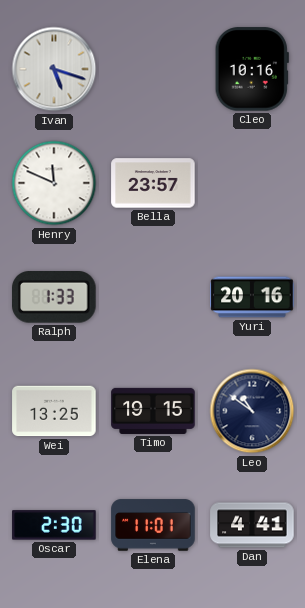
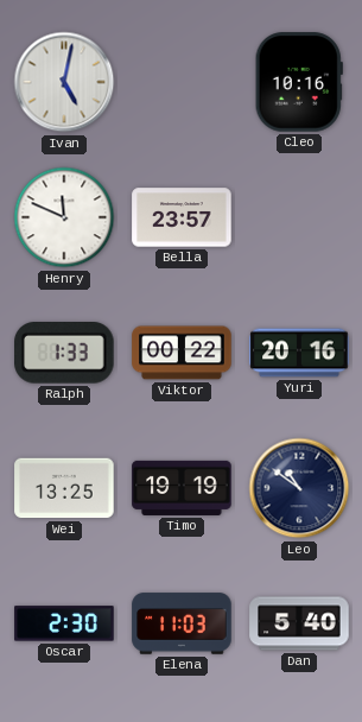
Ivan: 5:18 -> 5:02 (64, 82)
Viktor: none -> 00:22 (182, 353)
Timo: 19:15 -> 19:19 (182, 488)
Elena: 11:01 -> 11:03 (182, 623)
Dan: 4:41 -> 5:40 (299, 623)
